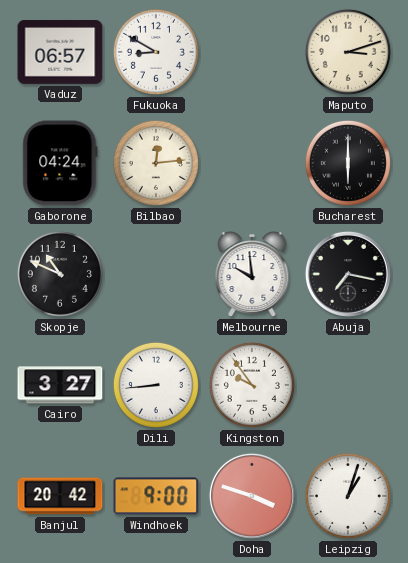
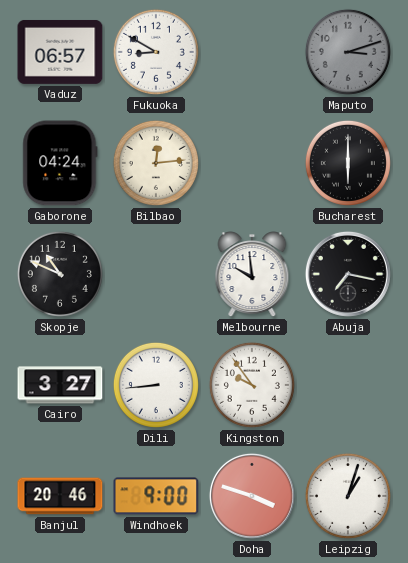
Maputo dial: cream -> grey (348, 52)
Banjul: 20:42 -> 20:46 (60, 496)
